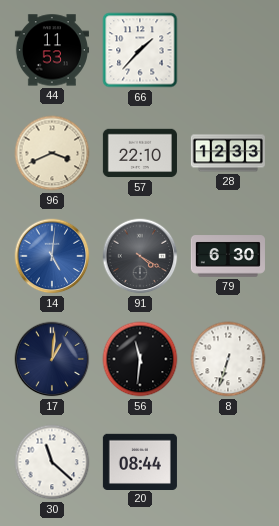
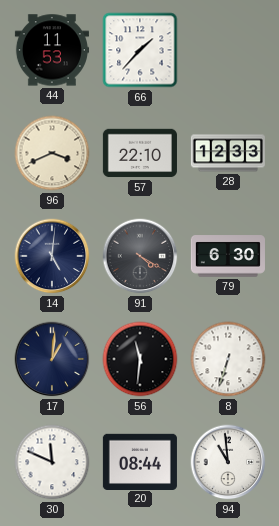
14 dial: blue -> navy (52, 256)
30: 11:22 -> 11:49 (52, 462)
94: none -> 10:59 (228, 462)
